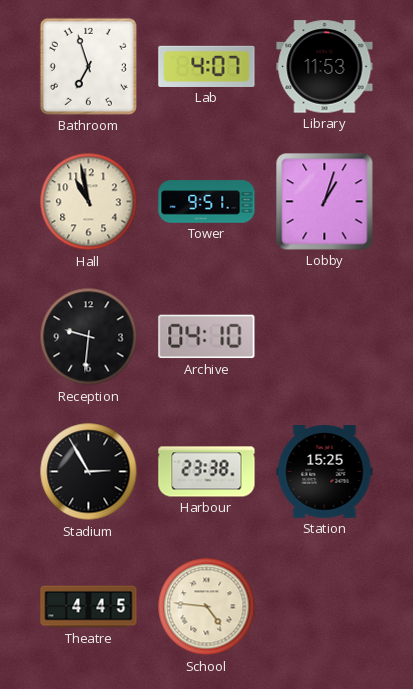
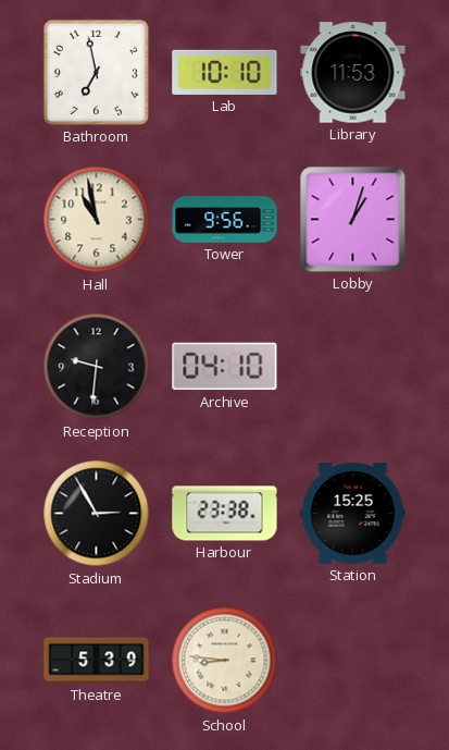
Bathroom: 6:57 -> 6:58 (96, 72)
Lab: 4:07 -> 10:10 (225, 72)
Tower: 9:51 -> 9:56 (225, 220)
Theatre: 4:45 -> 5:39 (97, 661)
School: 4:46 -> 8:46 (225, 661)
